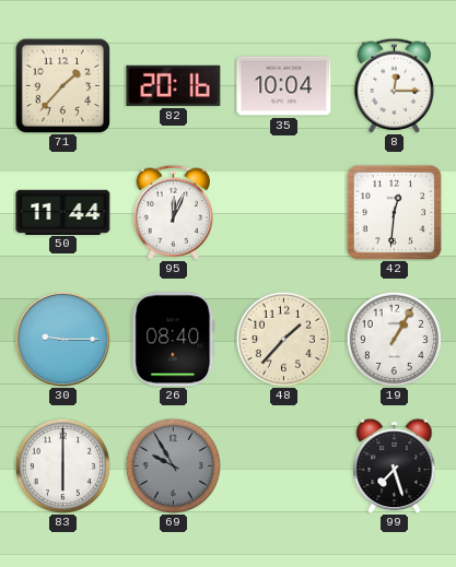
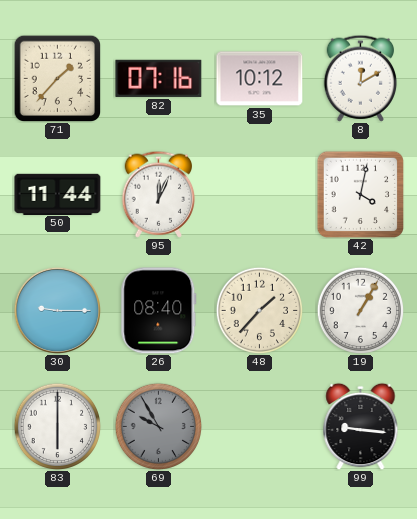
82: 20:16 -> 07:16 (159, 78)
35: 10:04 -> 10:12 (260, 79)
8: 12:15 -> 12:10 (361, 78)
42: 12:31 -> 4:02 (360, 194)
99: 7:27 -> 9:16 (361, 426)
